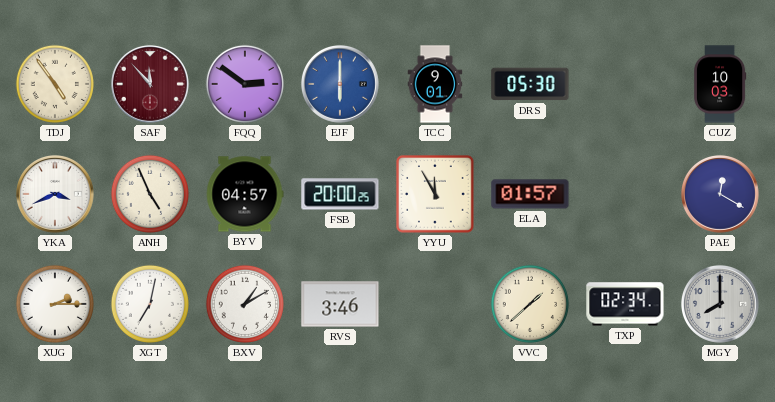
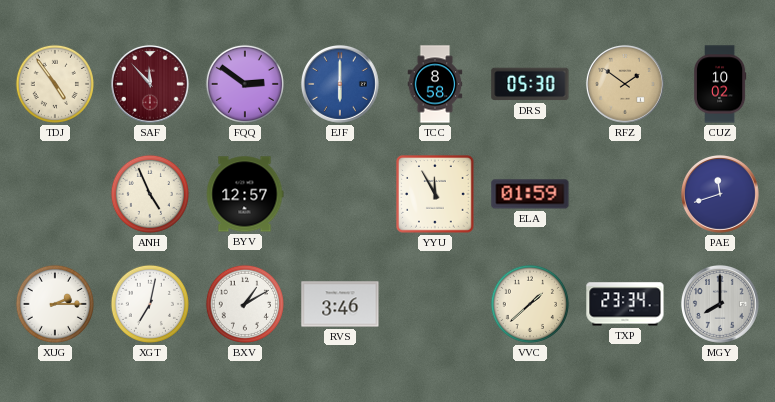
TCC: 9:01 -> 8:58 (435, 84)
RFZ: none -> 1:51 (625, 84)
CUZ: 10:03 -> 10:02 (720, 84)
YKA: 3:41 -> none (55, 194)
BYV: 04:57 -> 12:57 (245, 194)
FSB: 20:00 -> none (340, 194)
ELA: 01:57 -> 01:59 (530, 194)
PAE: 12:20 -> 11:42 (720, 194)
TXP: 02:34 -> 23:34 (625, 304)
